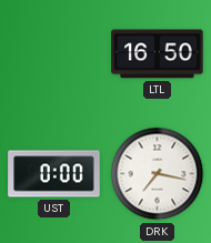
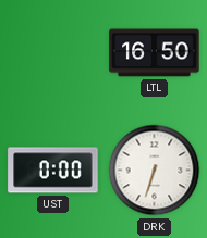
DRK: 7:17 -> 6:33 (155, 171)
